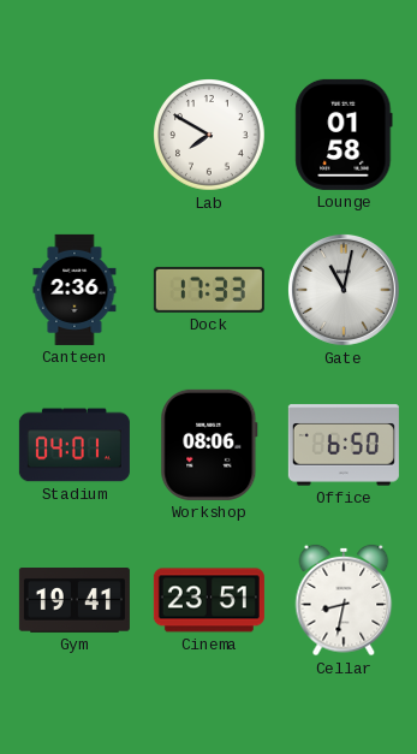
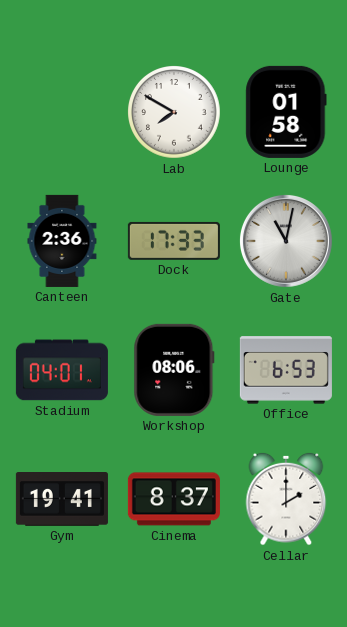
Office: 6:50 -> 6:53 (286, 370)
Cinema: 23:51 -> 8:37 (174, 499)
Cellar: 8:32 -> 2:00 (286, 499)
